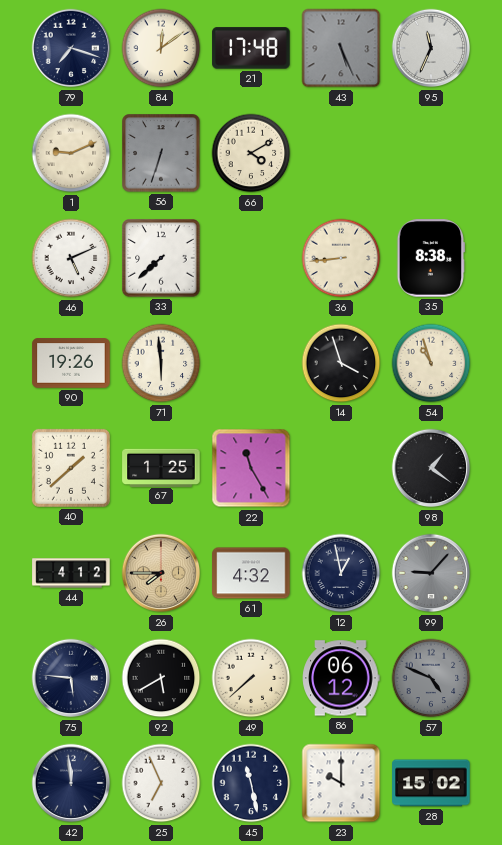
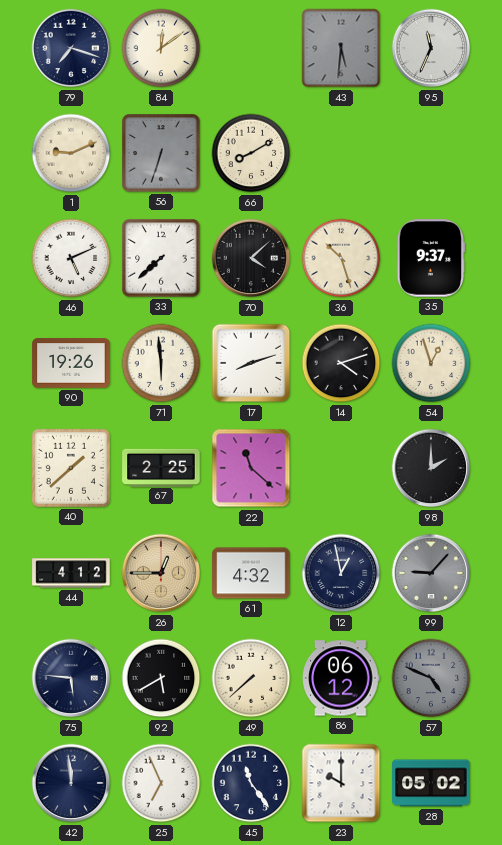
21: 17:48 -> none (251, 48)
43: 5:26 -> 5:31 (341, 48)
66: 4:10 -> 8:10 (251, 153)
70: none -> 4:08 (251, 258)
36: 8:44 -> 10:27 (341, 258)
35: 8:38 -> 9:37 (431, 258)
17: none -> 8:12 (251, 363)
14: 3:57 -> 4:12 (341, 363)
54: 10:57 -> 12:57 (431, 363)
67: 1:25 -> 2:25 (161, 467)
22: 11:25 -> 11:22 (251, 468)
98: 1:21 -> 2:00 (431, 468)
26: 7:45 -> 12:45 (161, 573)
45: 11:28 -> 11:24 (251, 783)
28: 15:02 -> 05:02 (431, 783)
